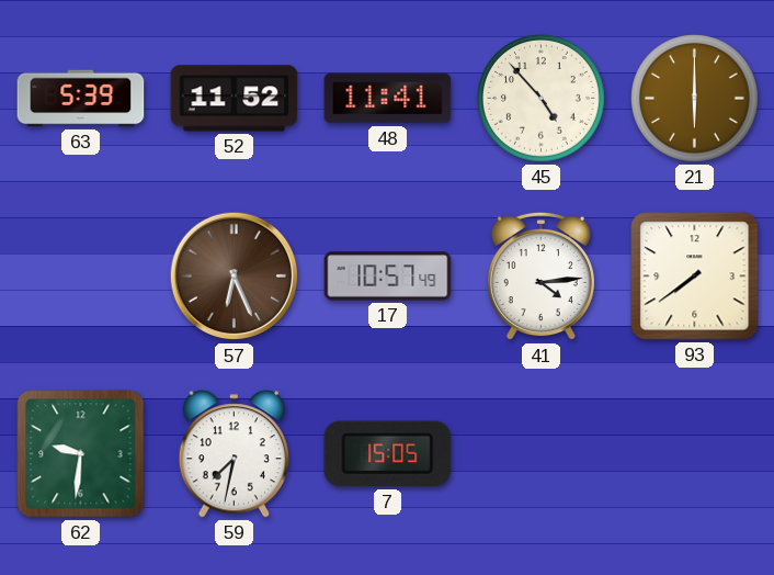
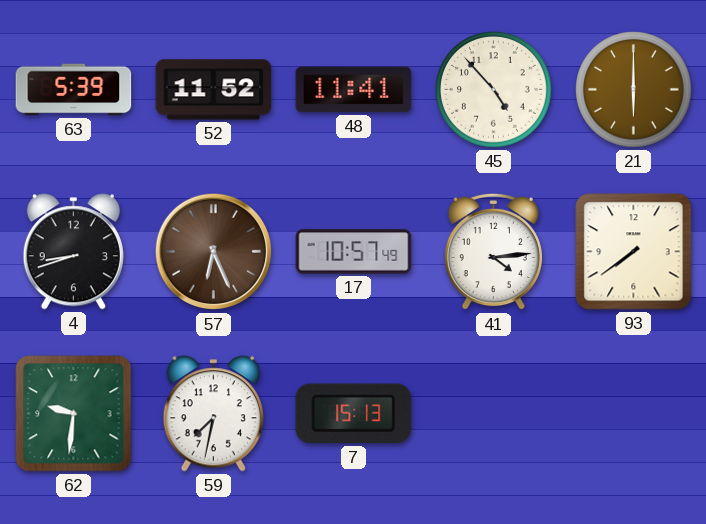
4: none -> 8:42 (73, 252)
7: 15:05 -> 15:13 (354, 414)
